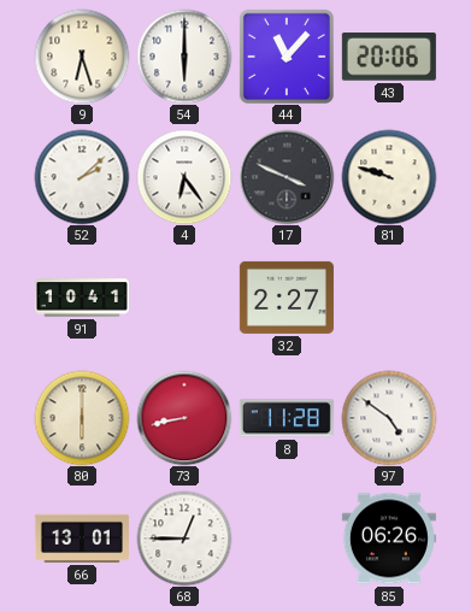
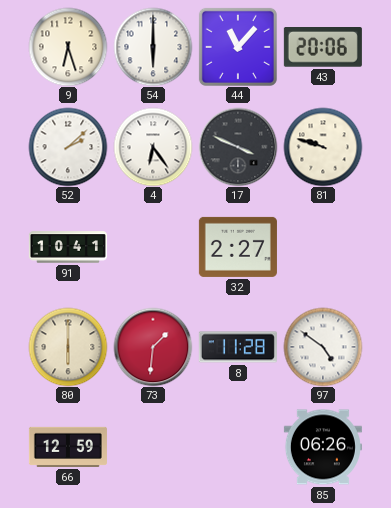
73: 8:43 -> 1:31 (153, 347)
66: 13:01 -> 12:59 (68, 447)
68: 12:45 -> none (184, 539)
